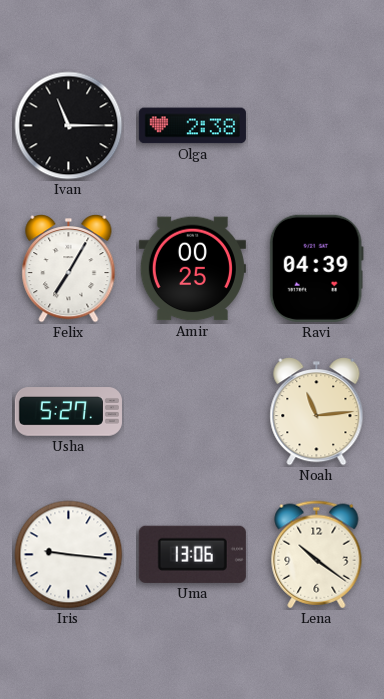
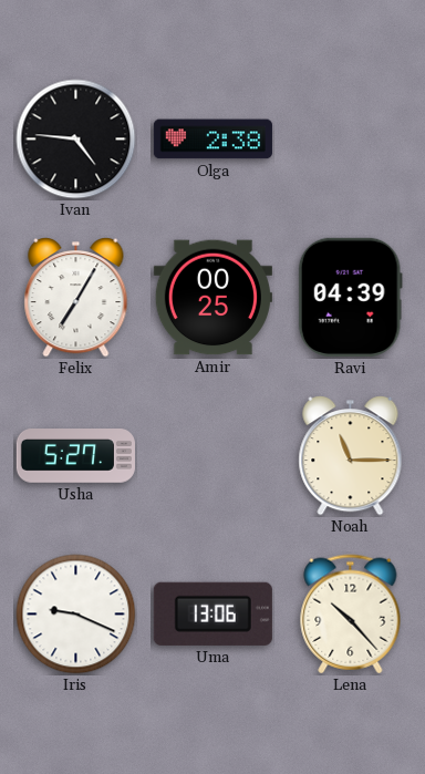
Ivan: 11:15 -> 4:46 (76, 140)
Noah: 11:14 -> 11:15 (351, 456)
Iris: 9:16 -> 9:19 (76, 615)
Lena: 10:21 -> 10:23 (351, 615)
